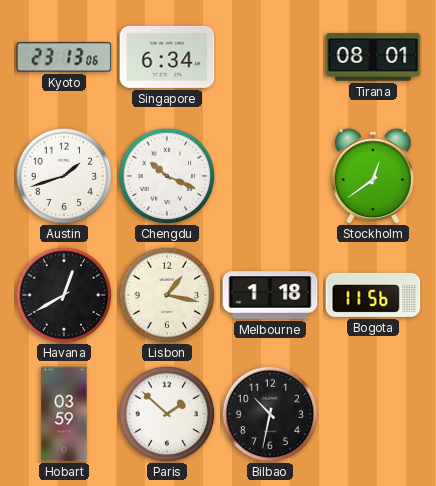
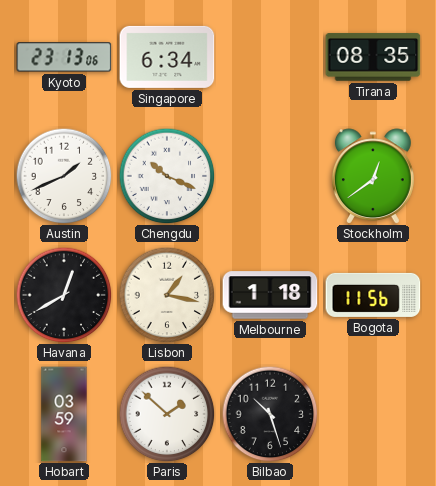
Tirana: 08:01 -> 08:35 (373, 57)
Austin: 1:42 -> 1:41 (64, 176)
Bilbao: 10:32 -> 10:27 (270, 414)
